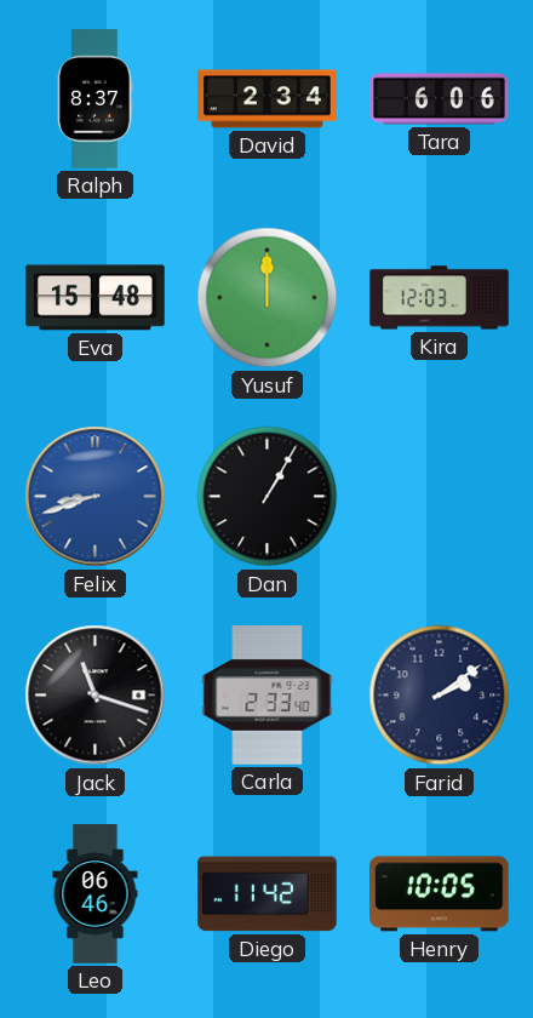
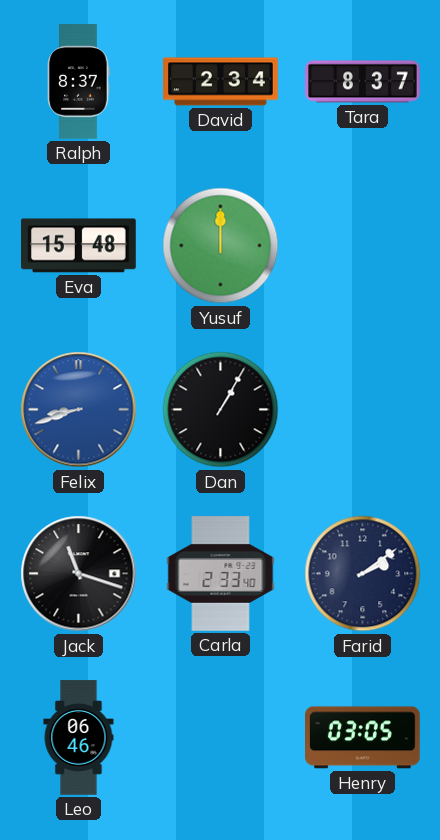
Tara: 6:06 -> 8:37 (363, 82)
Kira: 12:03 -> none (440, 298)
Diego: 11:42 -> none (268, 894)
Henry: 10:05 -> 03:05 (363, 738)
